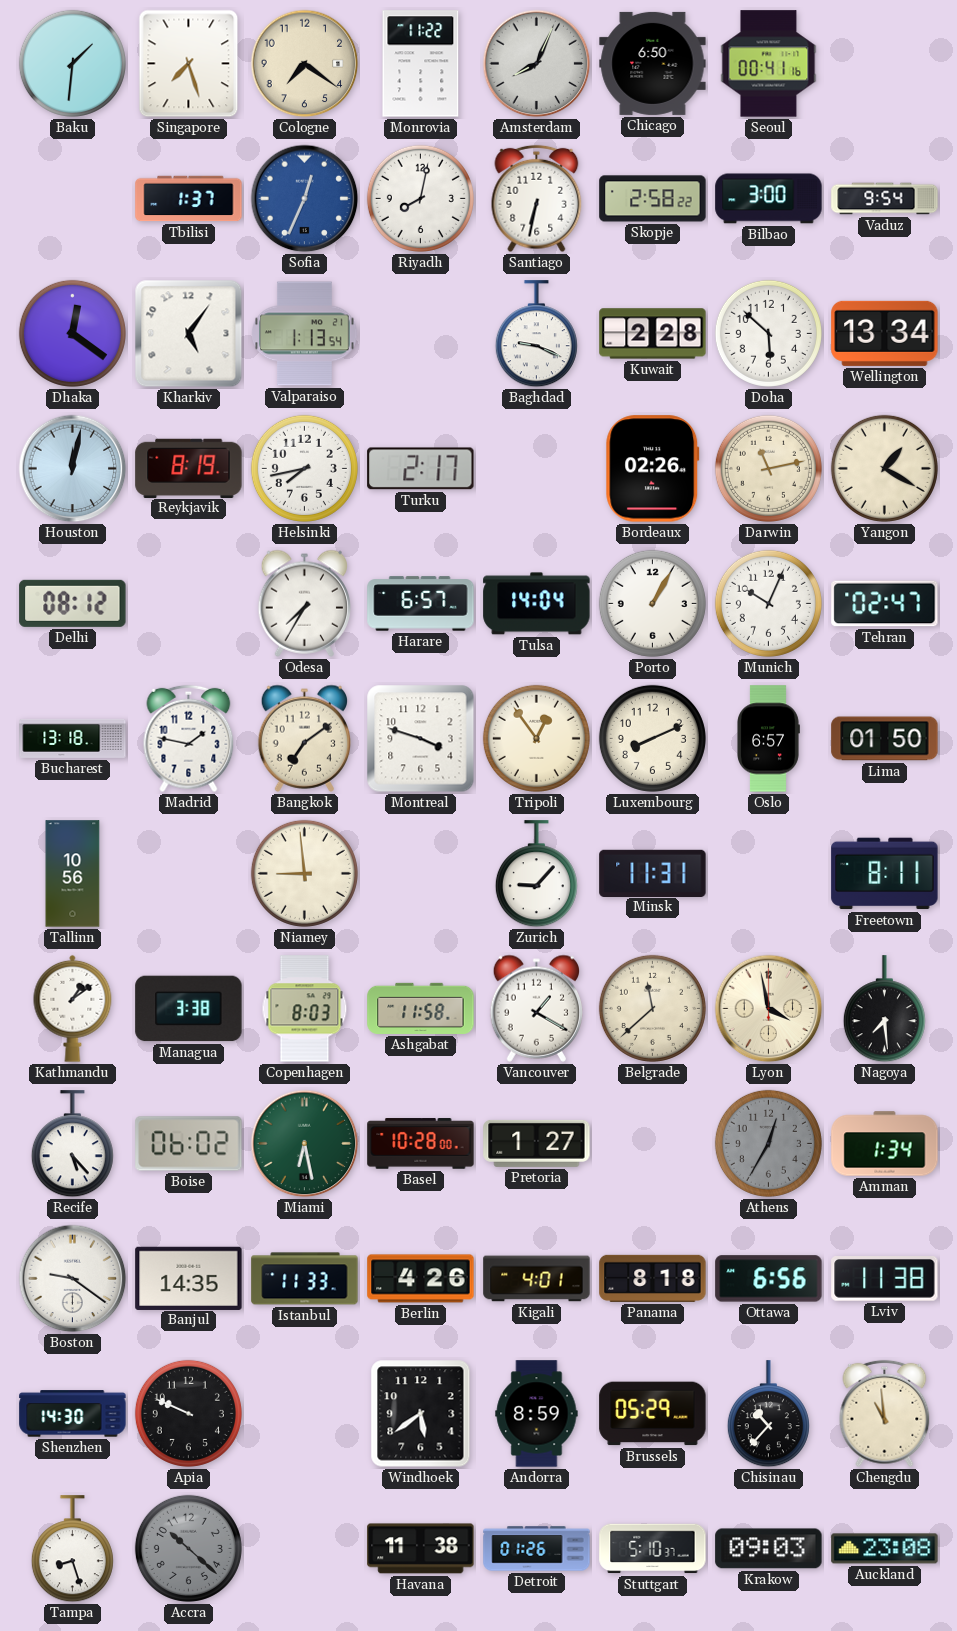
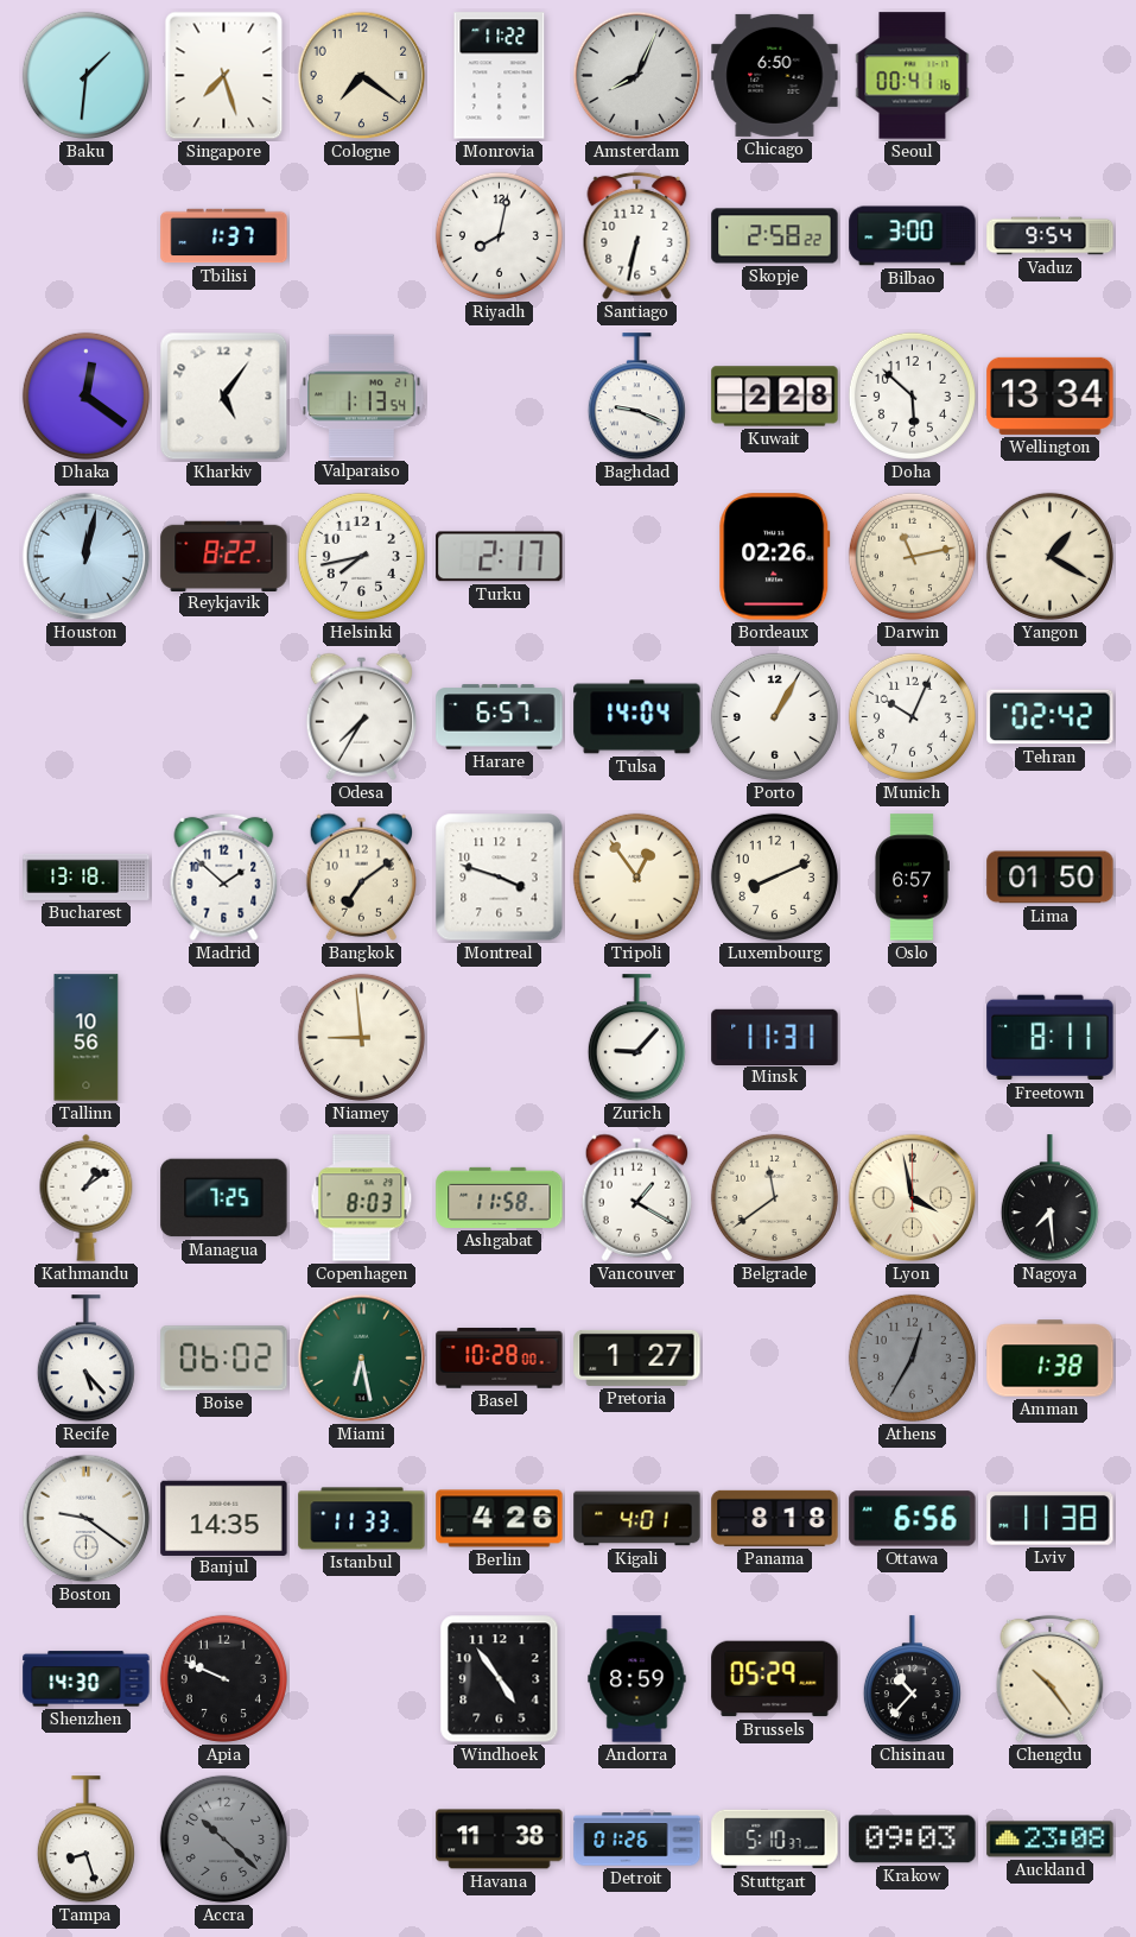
Sofia: 12:34 -> none (305, 199)
Reykjavik: 8:19 -> 8:22 (224, 556)
Delhi: 08:12 -> none (73, 603)
Tehran: 02:47 -> 02:42 (1051, 717)
Madrid: 1:47 -> 1:52 (224, 878)
Managua: 3:38 -> 7:25 (224, 1198)
Belgrade: 11:38 -> 11:39 (774, 1197)
Amman: 1:34 -> 1:38 (1051, 1359)
Windhoek: 5:39 -> 4:54 (500, 1679)
Chengdu: 10:59 -> 10:24 (1051, 1679)
